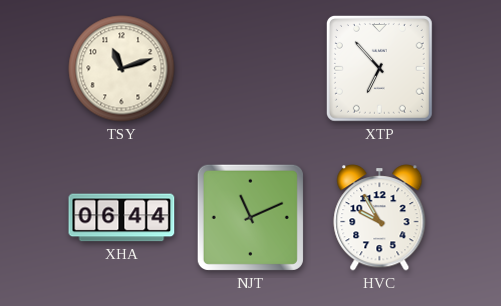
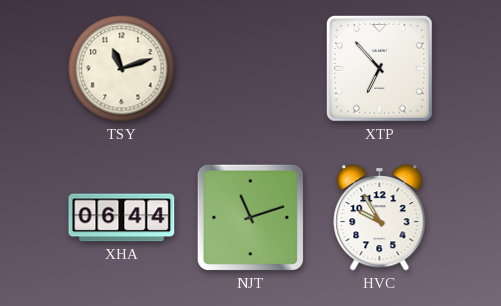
NJT: 11:11 -> 11:12 (250, 217)
